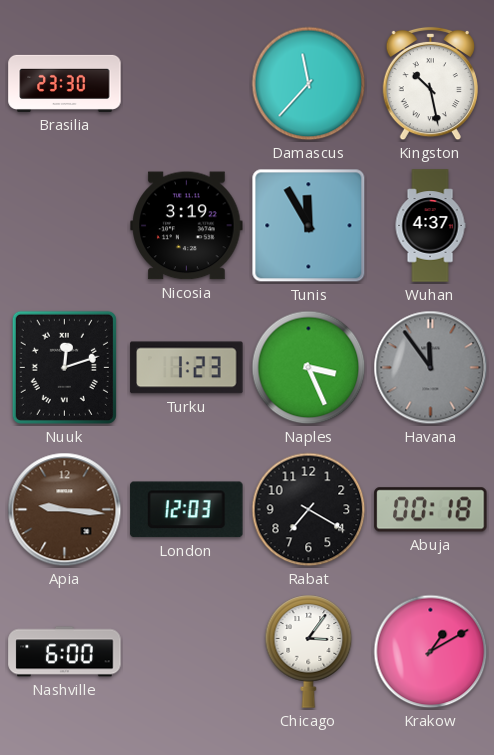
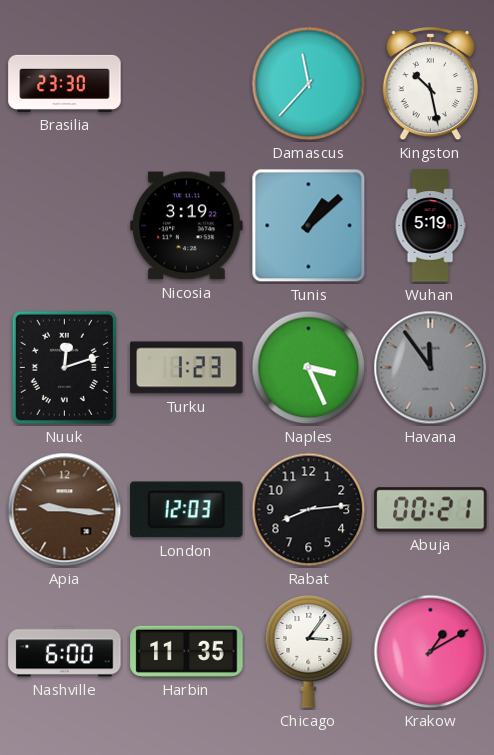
Tunis: 11:55 -> 1:08 (309, 226)
Wuhan: 4:37 -> 5:19 (430, 226)
Rabat: 7:20 -> 8:14 (309, 510)
Abuja: 00:18 -> 00:21 (431, 510)
Harbin: none -> 11:35 (187, 651)
